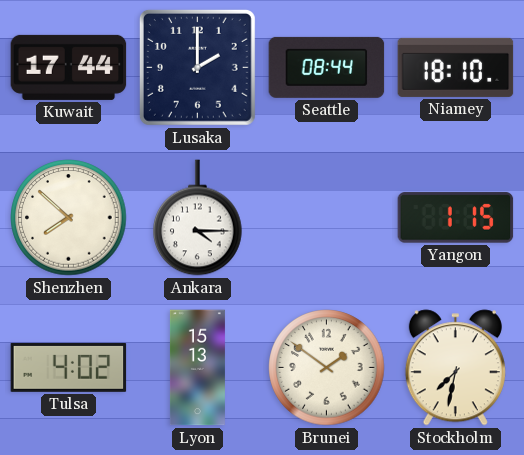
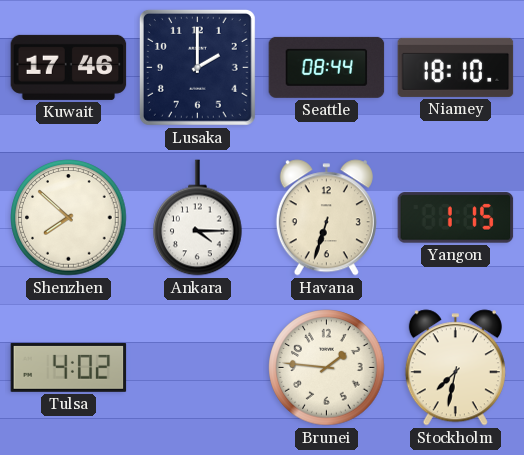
Kuwait: 17:44 -> 17:46 (69, 67)
Havana: none -> 6:33 (326, 218)
Lyon: 15:13 -> none (197, 368)
Brunei: 1:51 -> 1:46 (327, 368)
